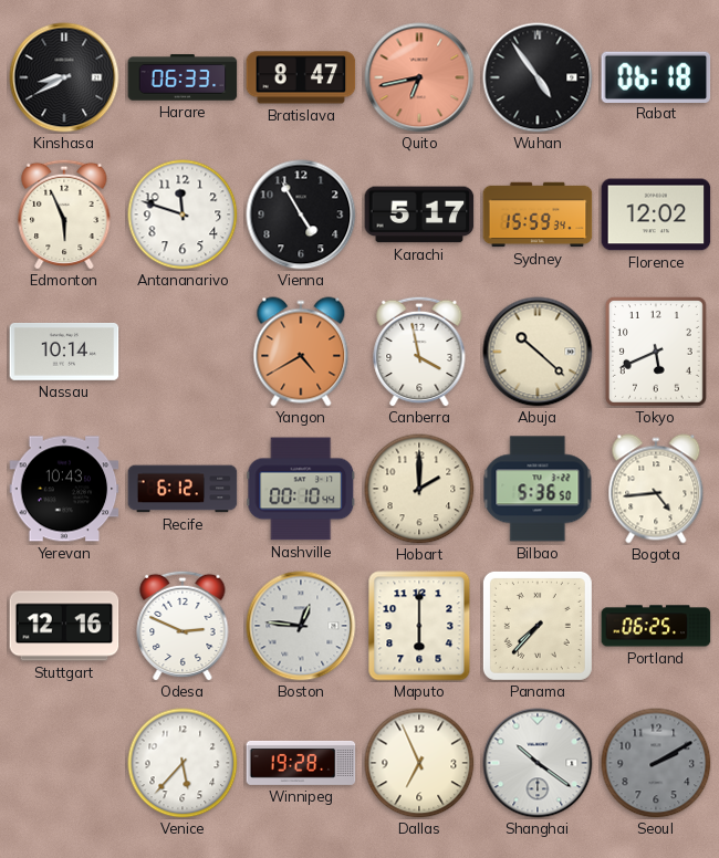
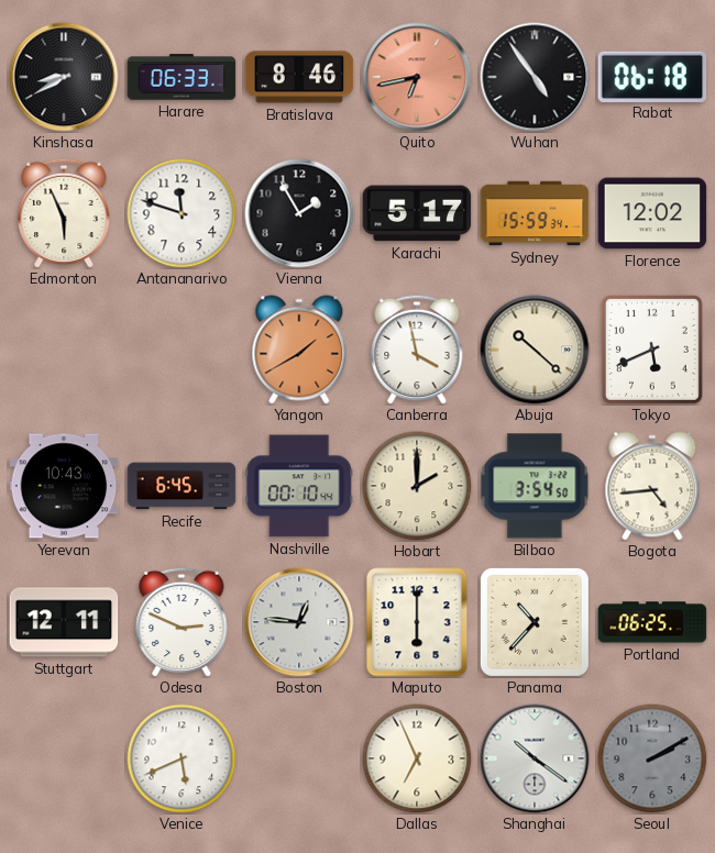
Bratislava: 8:47 -> 8:46 (299, 77)
Vienna: 4:55 -> 1:55 (299, 213)
Nassau: 10:14 -> none (64, 352)
Yangon: 4:40 -> 1:40 (299, 350)
Recife: 6:12 -> 6:45 (182, 486)
Bilbao: 5:36 -> 3:54 (535, 486)
Stuttgart: 12:16 -> 12:11 (64, 622)
Panama: 7:37 -> 10:37 (535, 622)
Venice: 5:37 -> 5:41 (182, 758)
Winnipeg: 19:28 -> none (301, 763)
